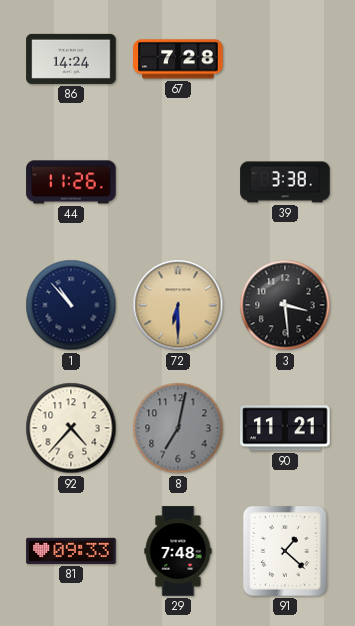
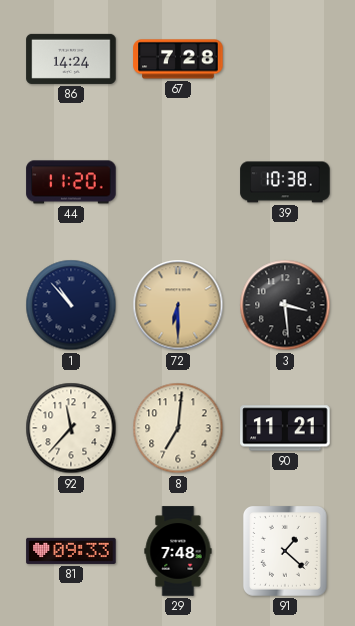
44: 11:26 -> 11:20 (71, 182)
39: 3:38 -> 10:38 (285, 182)
92: 4:37 -> 11:37 (71, 428)
8: 7:02 -> 7:01 (178, 428)
8 dial: grey -> cream (178, 428)
